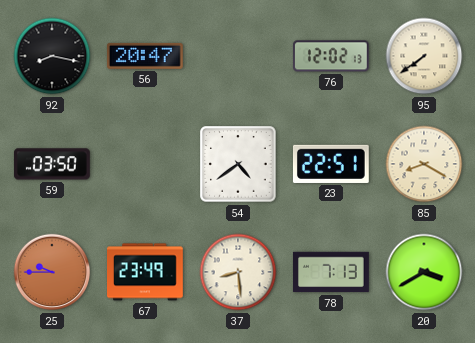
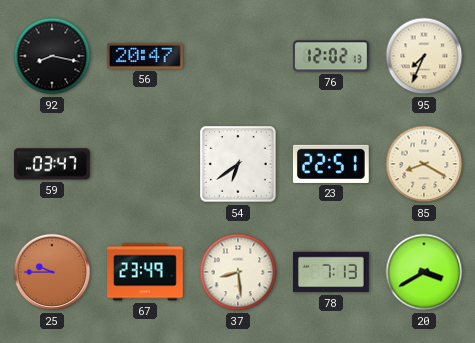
95: 7:39 -> 7:34 (424, 56)
59: 03:50 -> 03:47 (52, 164)
54: 4:39 -> 6:39 (238, 164)
